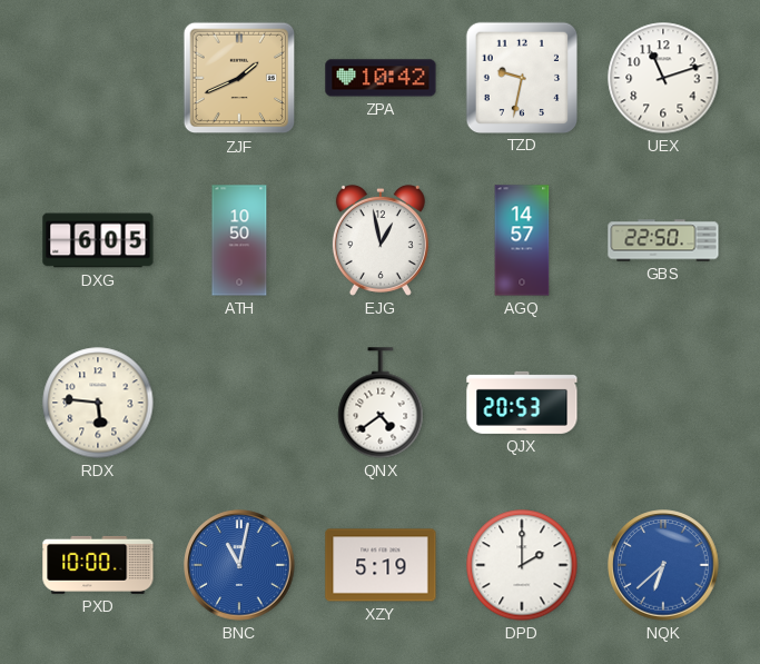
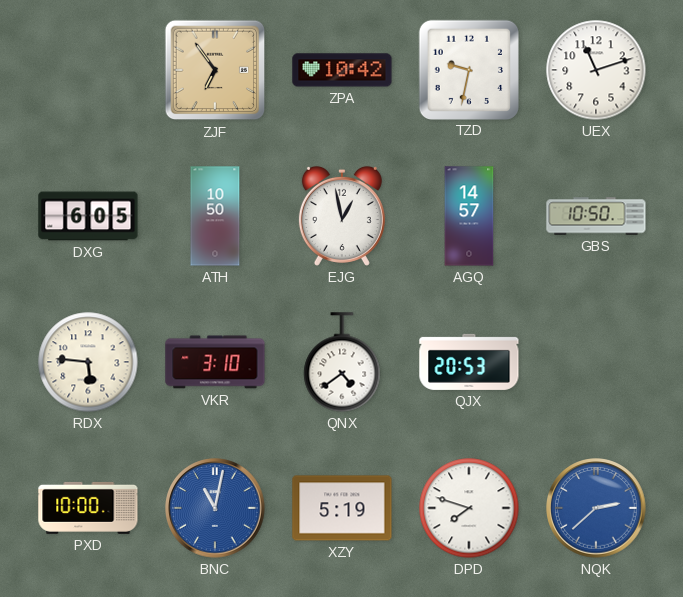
ZJF: 1:41 -> 6:54 (215, 70)
GBS: 22:50 -> 10:50 (596, 216)
VKR: none -> 3:10 (215, 362)
DPD: 2:00 -> 7:48 (469, 508)
NQK: 6:38 -> 2:38 (596, 508)
